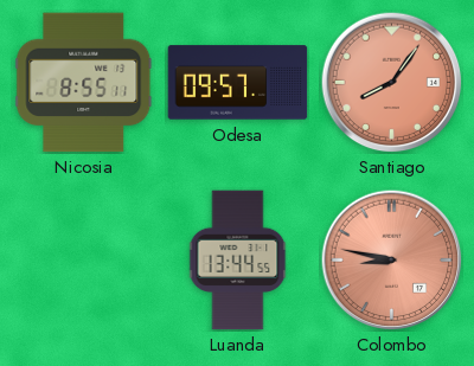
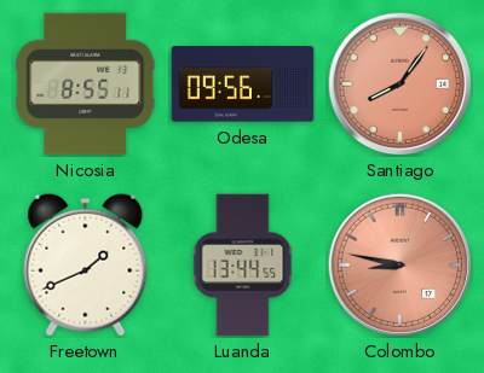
Odesa: 09:57 -> 09:56 (243, 84)
Freetown: none -> 1:41 (86, 264)
